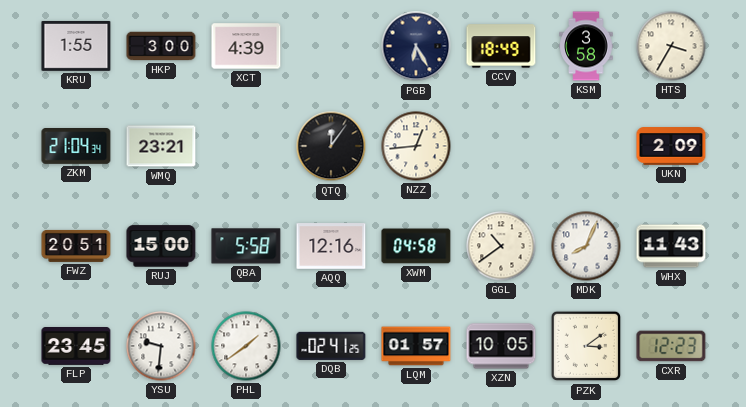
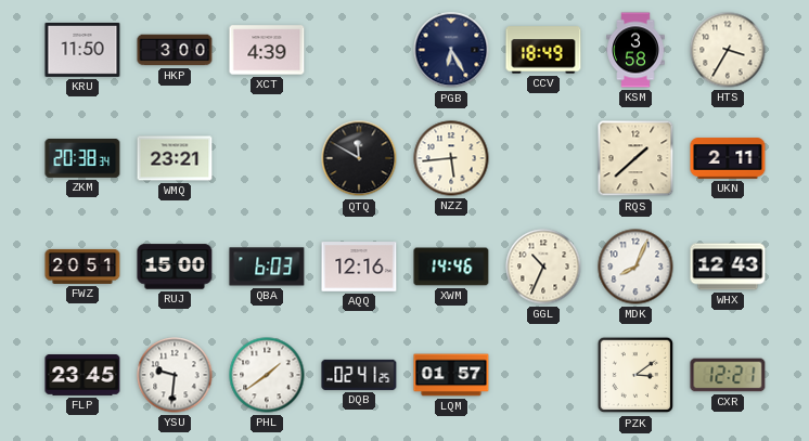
KRU: 1:55 -> 11:50 (82, 50)
ZKM: 21:04 -> 20:38 (82, 159)
QTQ: 12:06 -> 11:50 (359, 158)
NZZ: 12:44 -> 5:44 (451, 158)
RQS: none -> 1:38 (635, 158)
UKN: 2:09 -> 2:11 (728, 158)
QBA: 5:58 -> 6:03 (267, 267)
XWM: 04:58 -> 14:46 (451, 267)
GGL: 10:39 -> 10:34 (543, 267)
WHX: 11:43 -> 12:43 (728, 267)
XZN: 10:05 -> none (501, 346)
CXR: 12:23 -> 12:21 (728, 375)
